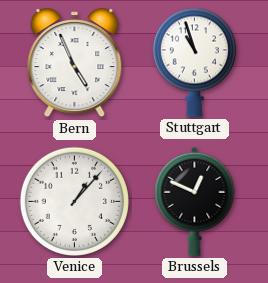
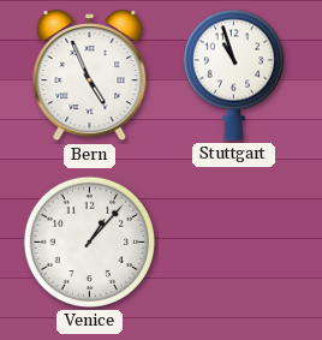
Brussels: 12:49 -> none (195, 201)
